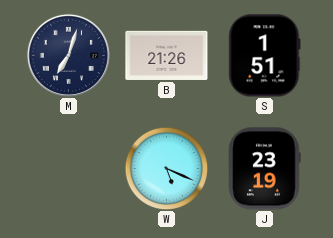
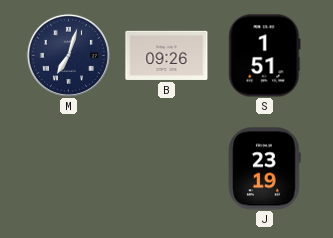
B: 21:26 -> 09:26 (167, 55)
W: 5:19 -> none (166, 168)
